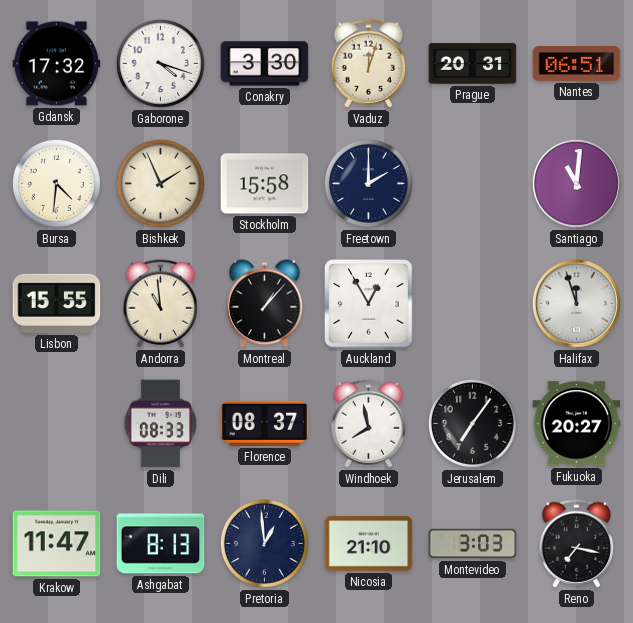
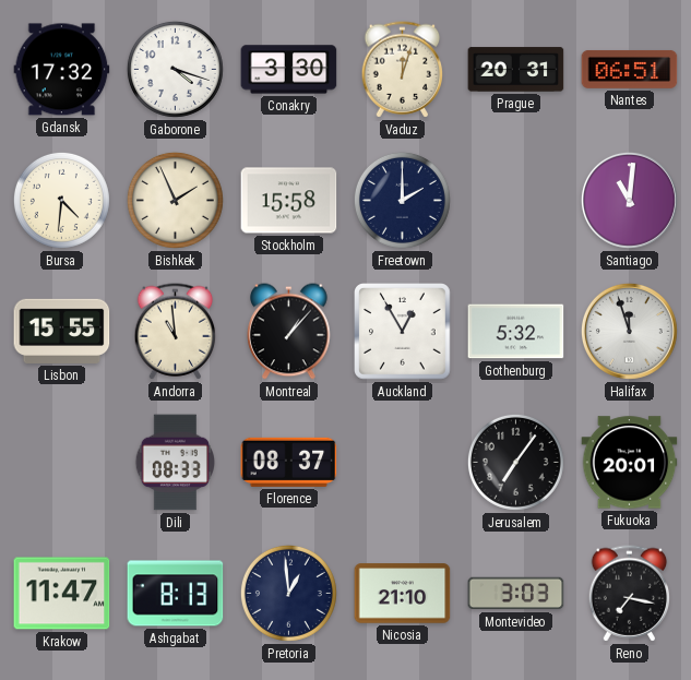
Gothenburg: none -> 5:32 (516, 332)
Windhoek: 7:58 -> none (369, 424)
Fukuoka: 20:27 -> 20:01 (630, 463)
